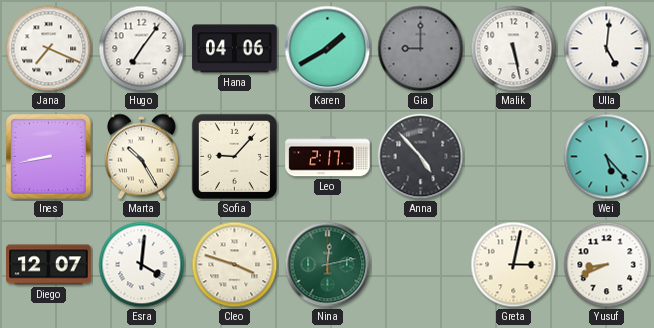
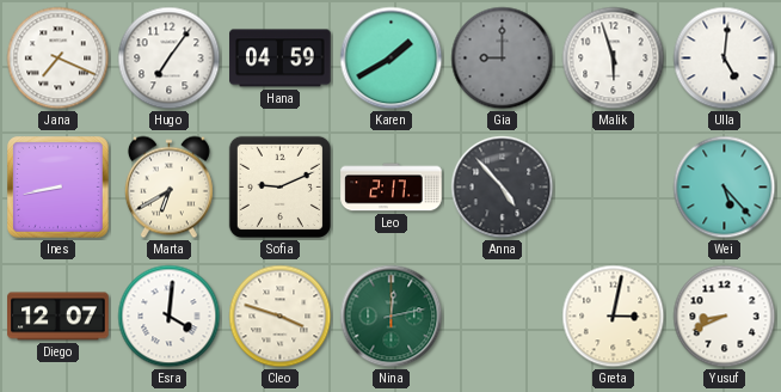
Hana: 04:06 -> 04:59 (281, 59)
Malik: 5:28 -> 5:57 (614, 59)
Marta: 10:25 -> 6:40 (168, 188)
Sofia: 9:07 -> 9:11 (279, 186)
